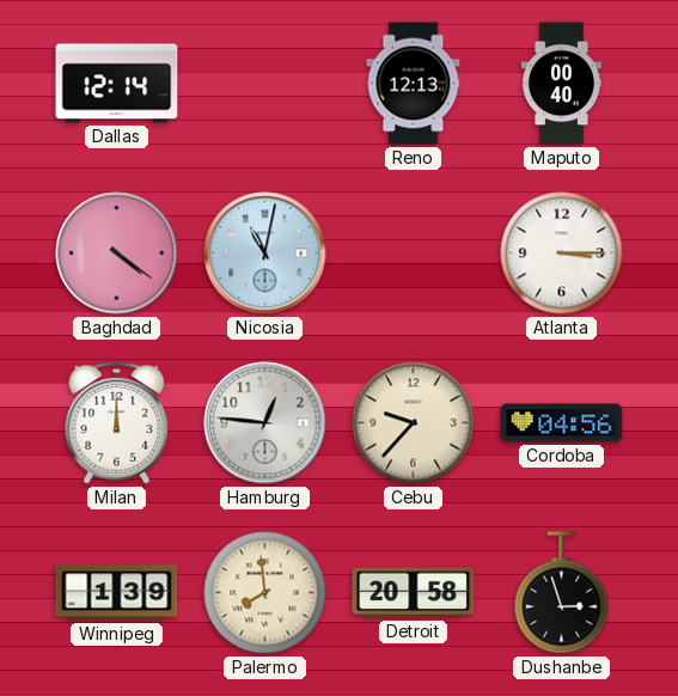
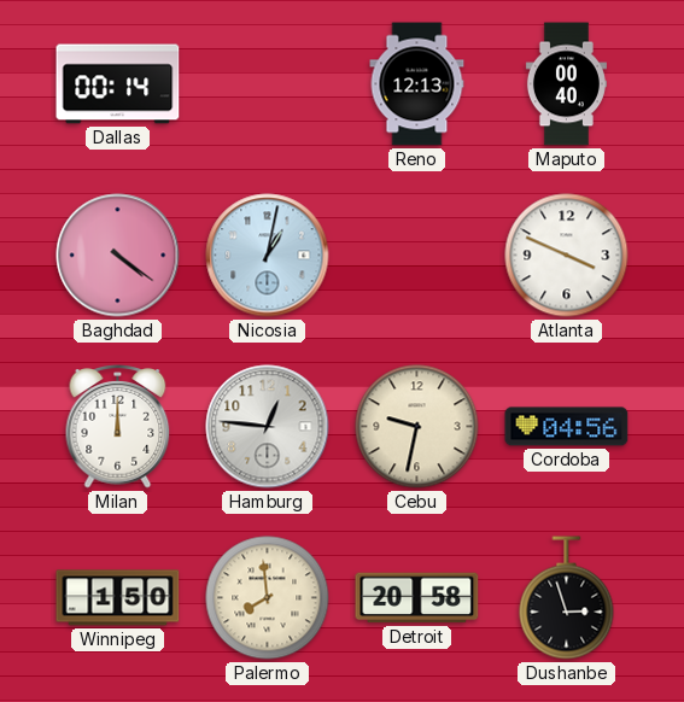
Dallas: 12:14 -> 00:14 (118, 84)
Nicosia: 11:02 -> 1:02 (268, 256)
Atlanta: 3:15 -> 3:49 (567, 256)
Cebu: 9:37 -> 9:32 (417, 427)
Winnipeg: 1:39 -> 1:50 (118, 598)
